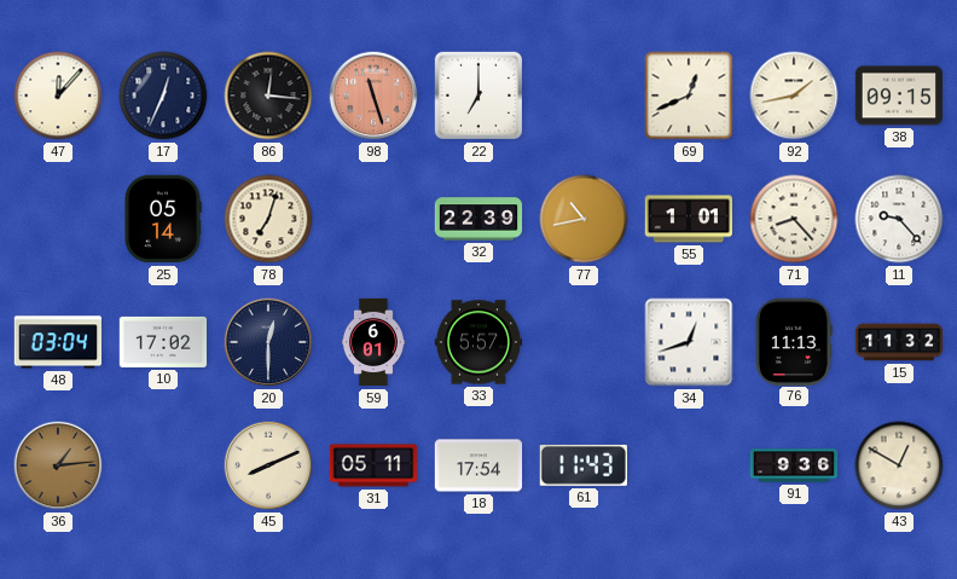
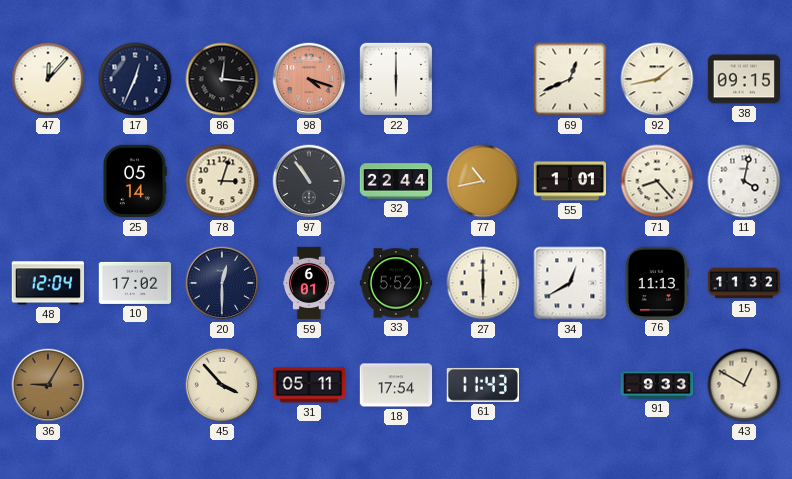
98: 11:27 -> 4:18 (309, 79)
22: 7:00 -> 6:00 (396, 79)
78: 7:03 -> 3:03 (222, 181)
97: none -> 10:54 (309, 181)
32: 22:39 -> 22:44 (396, 181)
11: 9:23 -> 4:02 (744, 181)
48: 03:04 -> 12:04 (47, 283)
33: 5:57 -> 5:52 (396, 283)
27: none -> 6:00 (483, 283)
34: 12:42 -> 12:40 (570, 283)
36: 1:14 -> 9:05 (48, 385)
45: 8:11 -> 3:53 (222, 385)
91: 9:36 -> 9:33 (657, 385)
